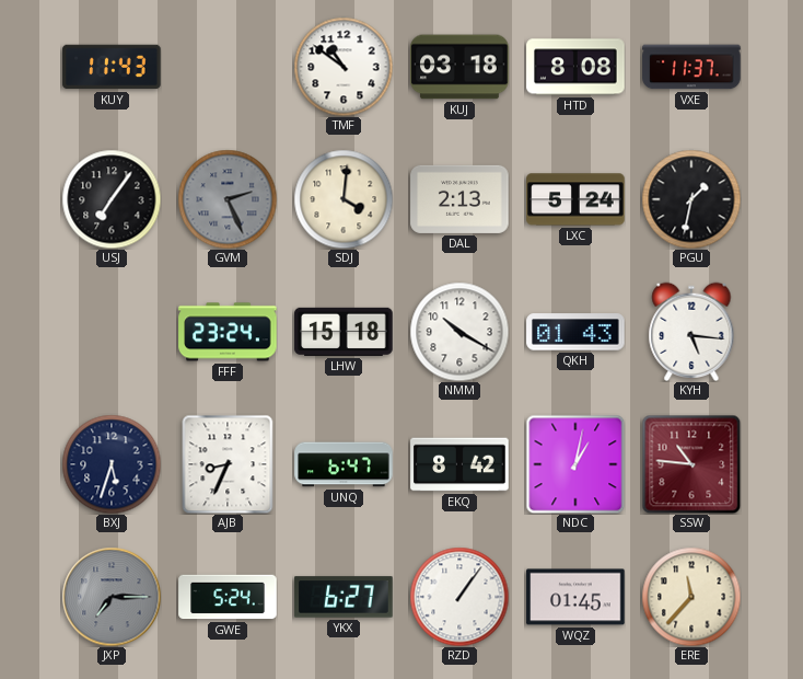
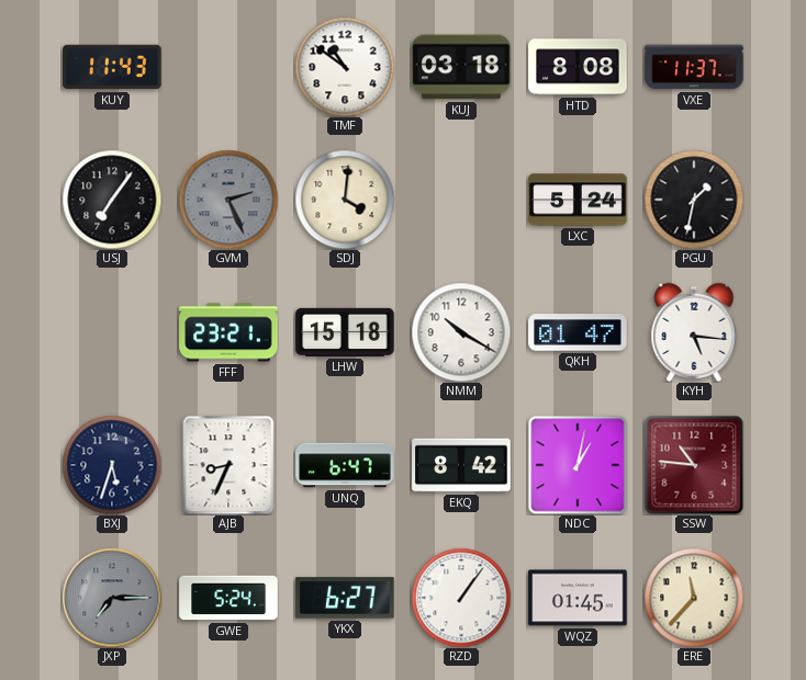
DAL: 2:13 -> none (459, 199)
FFF: 23:24 -> 23:21 (228, 332)
QKH: 01:43 -> 01:47 (578, 332)
